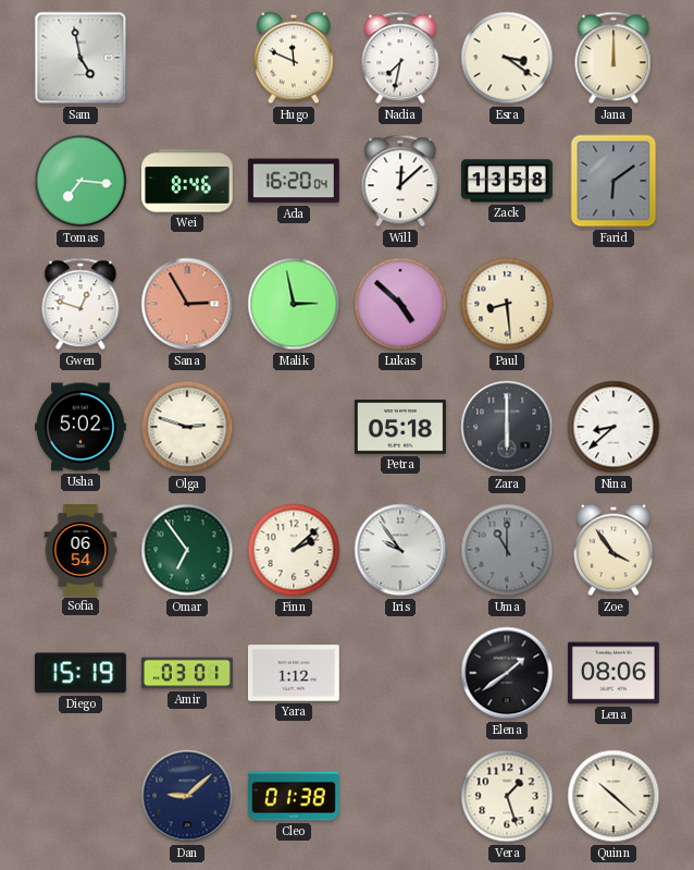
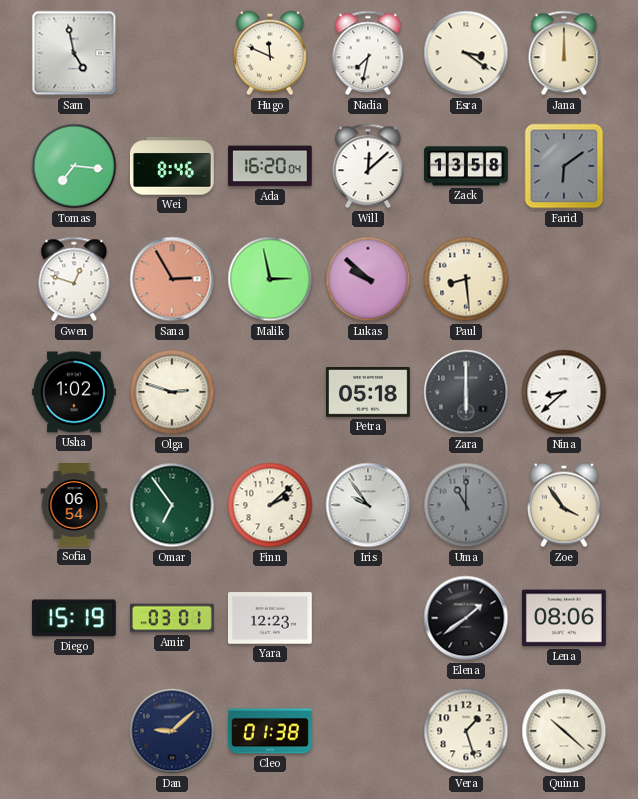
Lukas: 4:52 -> 9:52 (368, 279)
Usha: 5:02 -> 1:02 (75, 392)
Yara: 1:12 -> 12:23 (270, 618)
